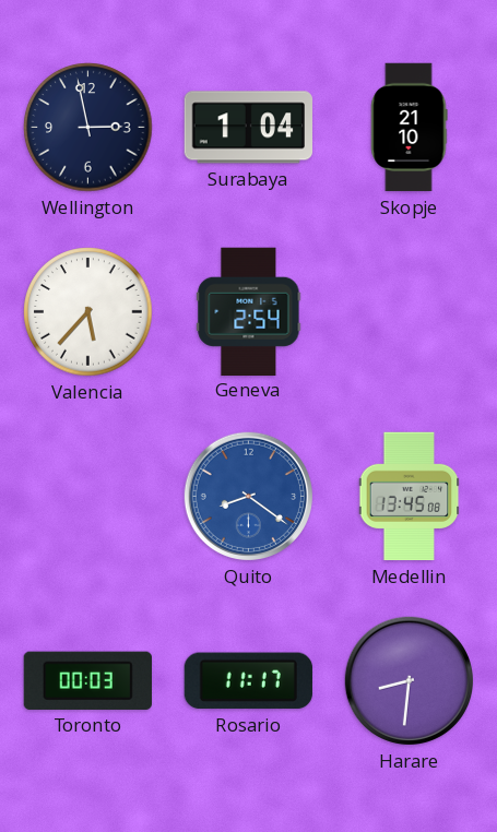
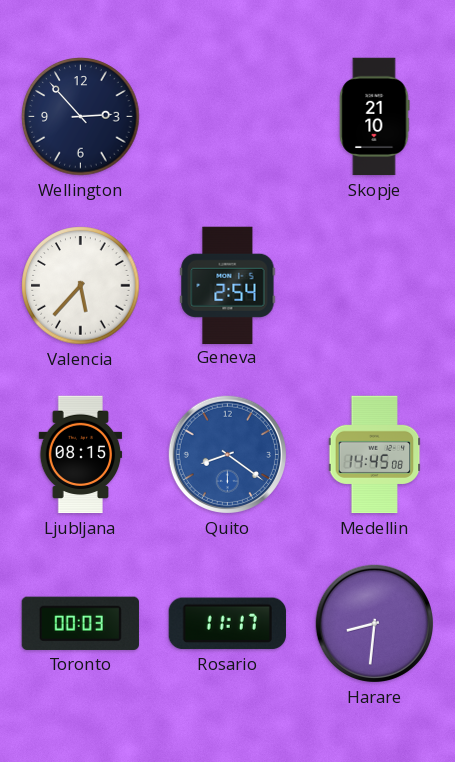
Wellington: 2:58 -> 2:53 (81, 117)
Surabaya: 1:04 -> none (248, 128)
Ljubljana: none -> 08:15 (81, 455)
Medellin: 13:45 -> 14:45 (375, 455)
